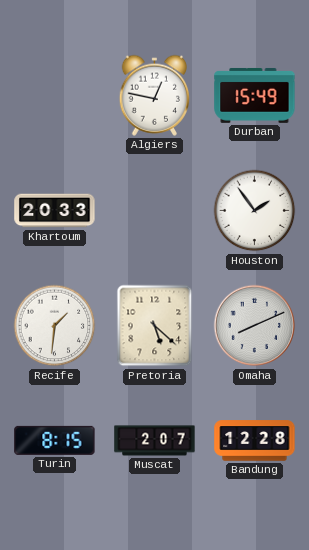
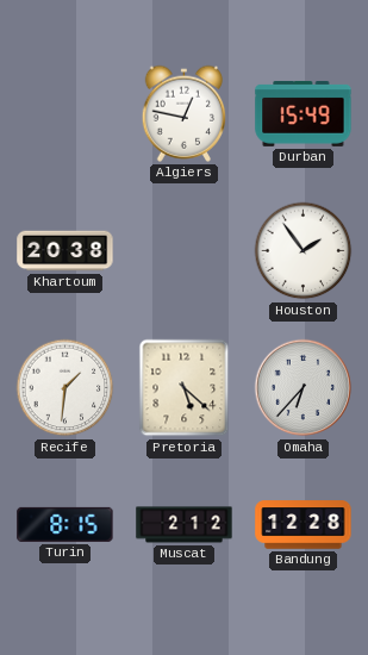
Khartoum: 20:33 -> 20:38 (66, 251)
Omaha: 8:11 -> 6:37 (304, 388)
Muscat: 2:07 -> 2:12 (185, 525)
